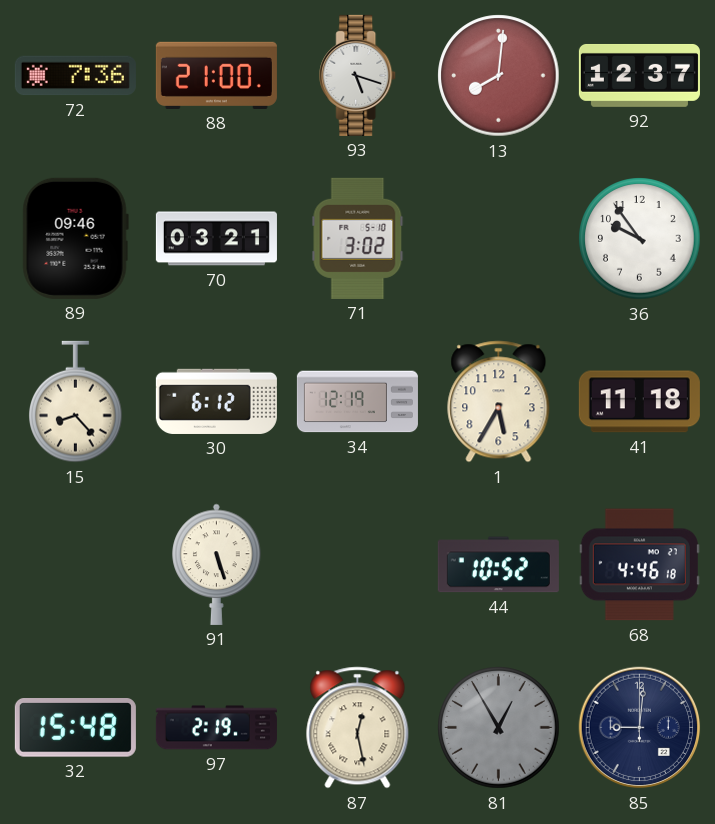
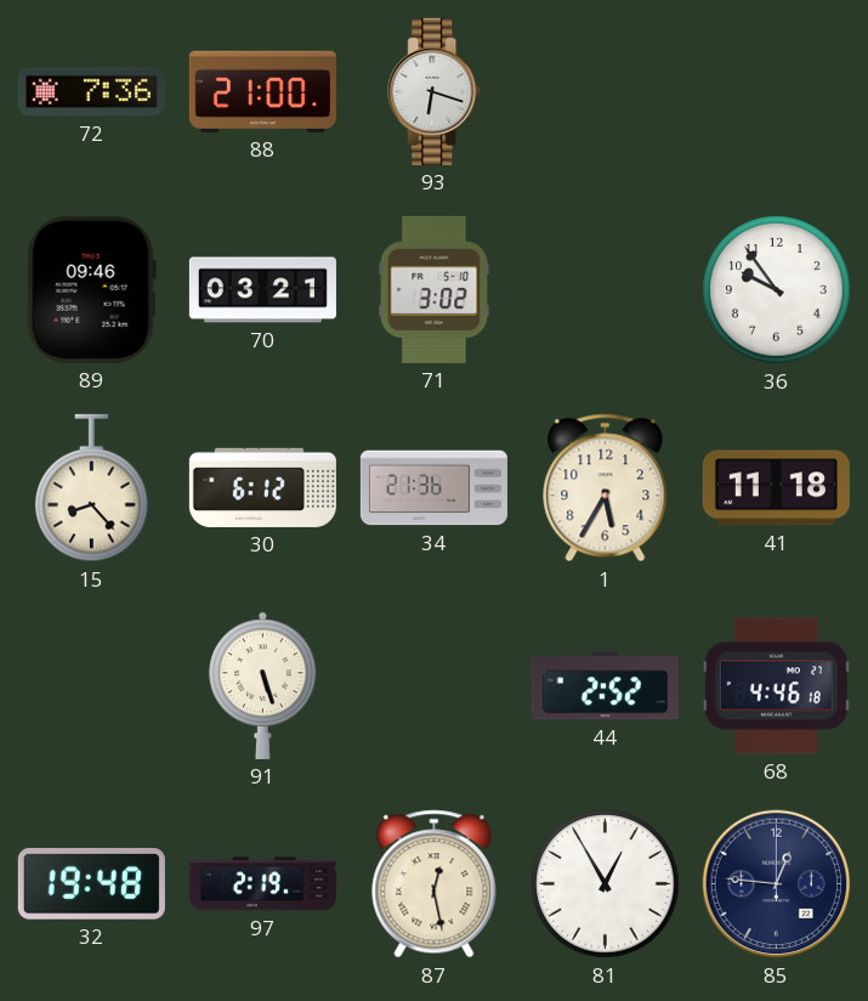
93: 5:18 -> 6:18 (435, 91)
13: 8:01 -> none (499, 76)
92: 12:37 -> none (639, 75)
34: 12:19 -> 21:36 (433, 488)
44: 10:52 -> 2:52 (605, 686)
32: 15:48 -> 19:48 (91, 884)
81 dial: grey -> white (606, 884)
85: 9:01 -> 12:46 (777, 884)
